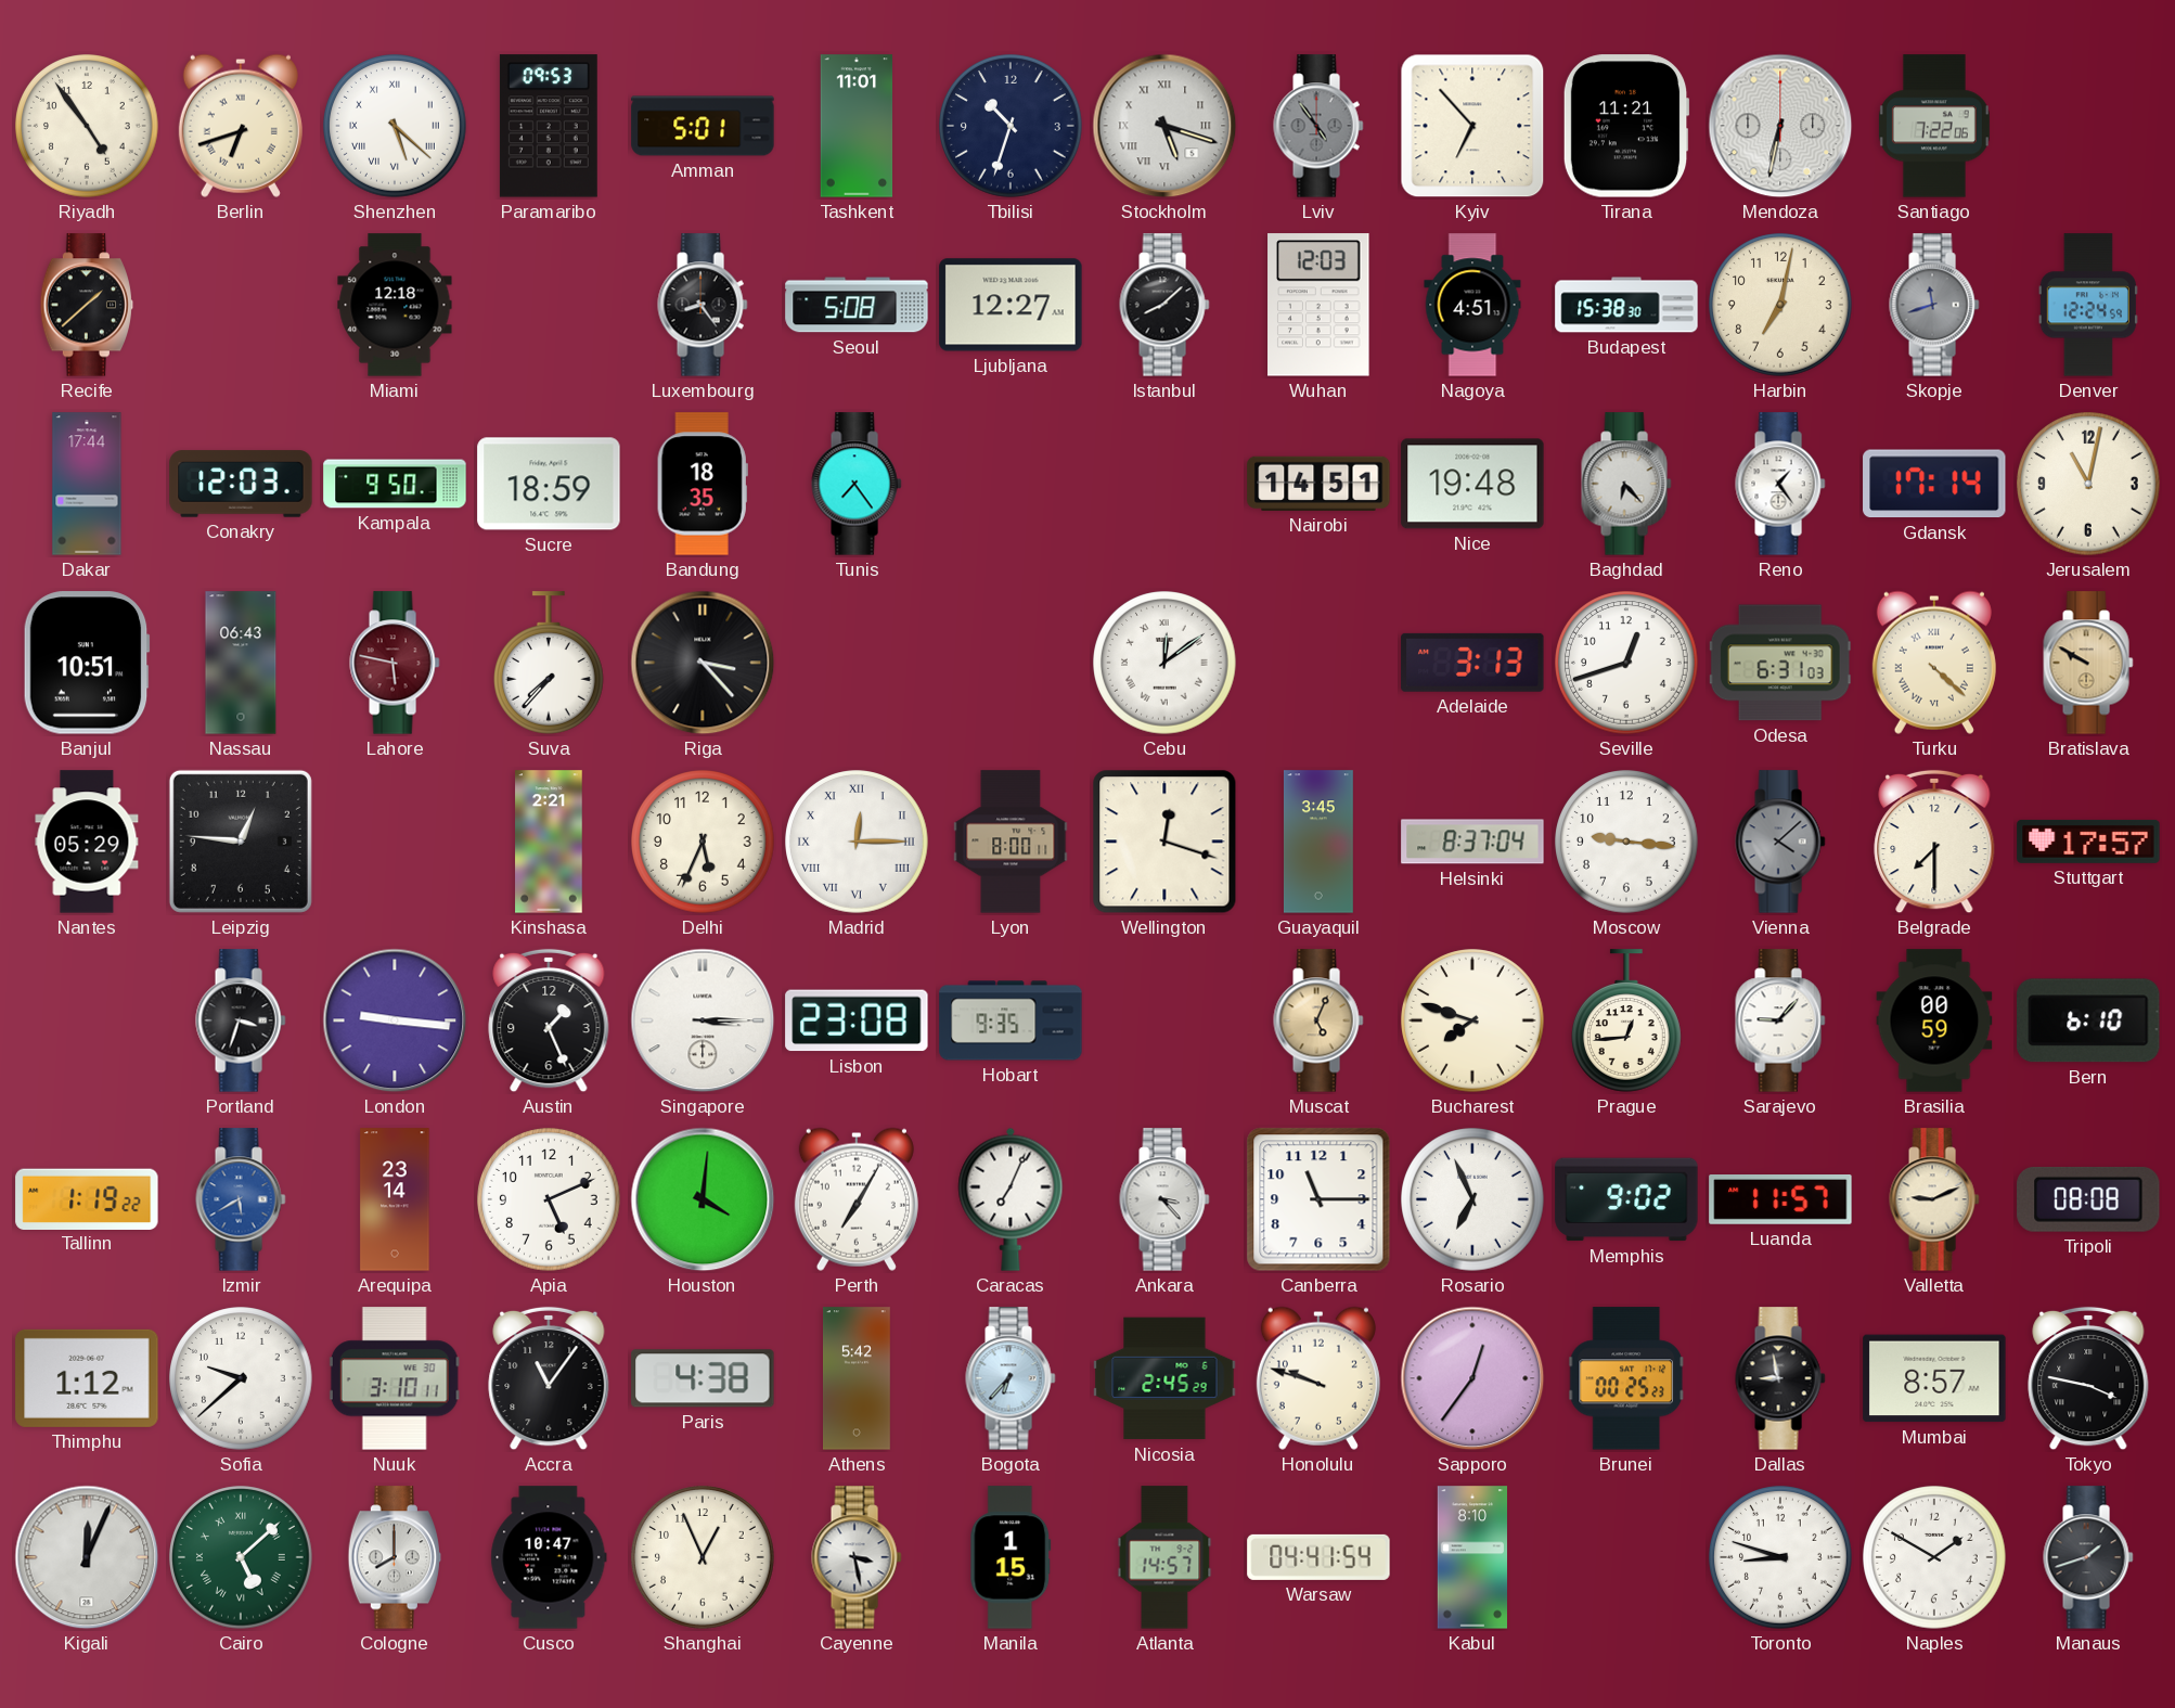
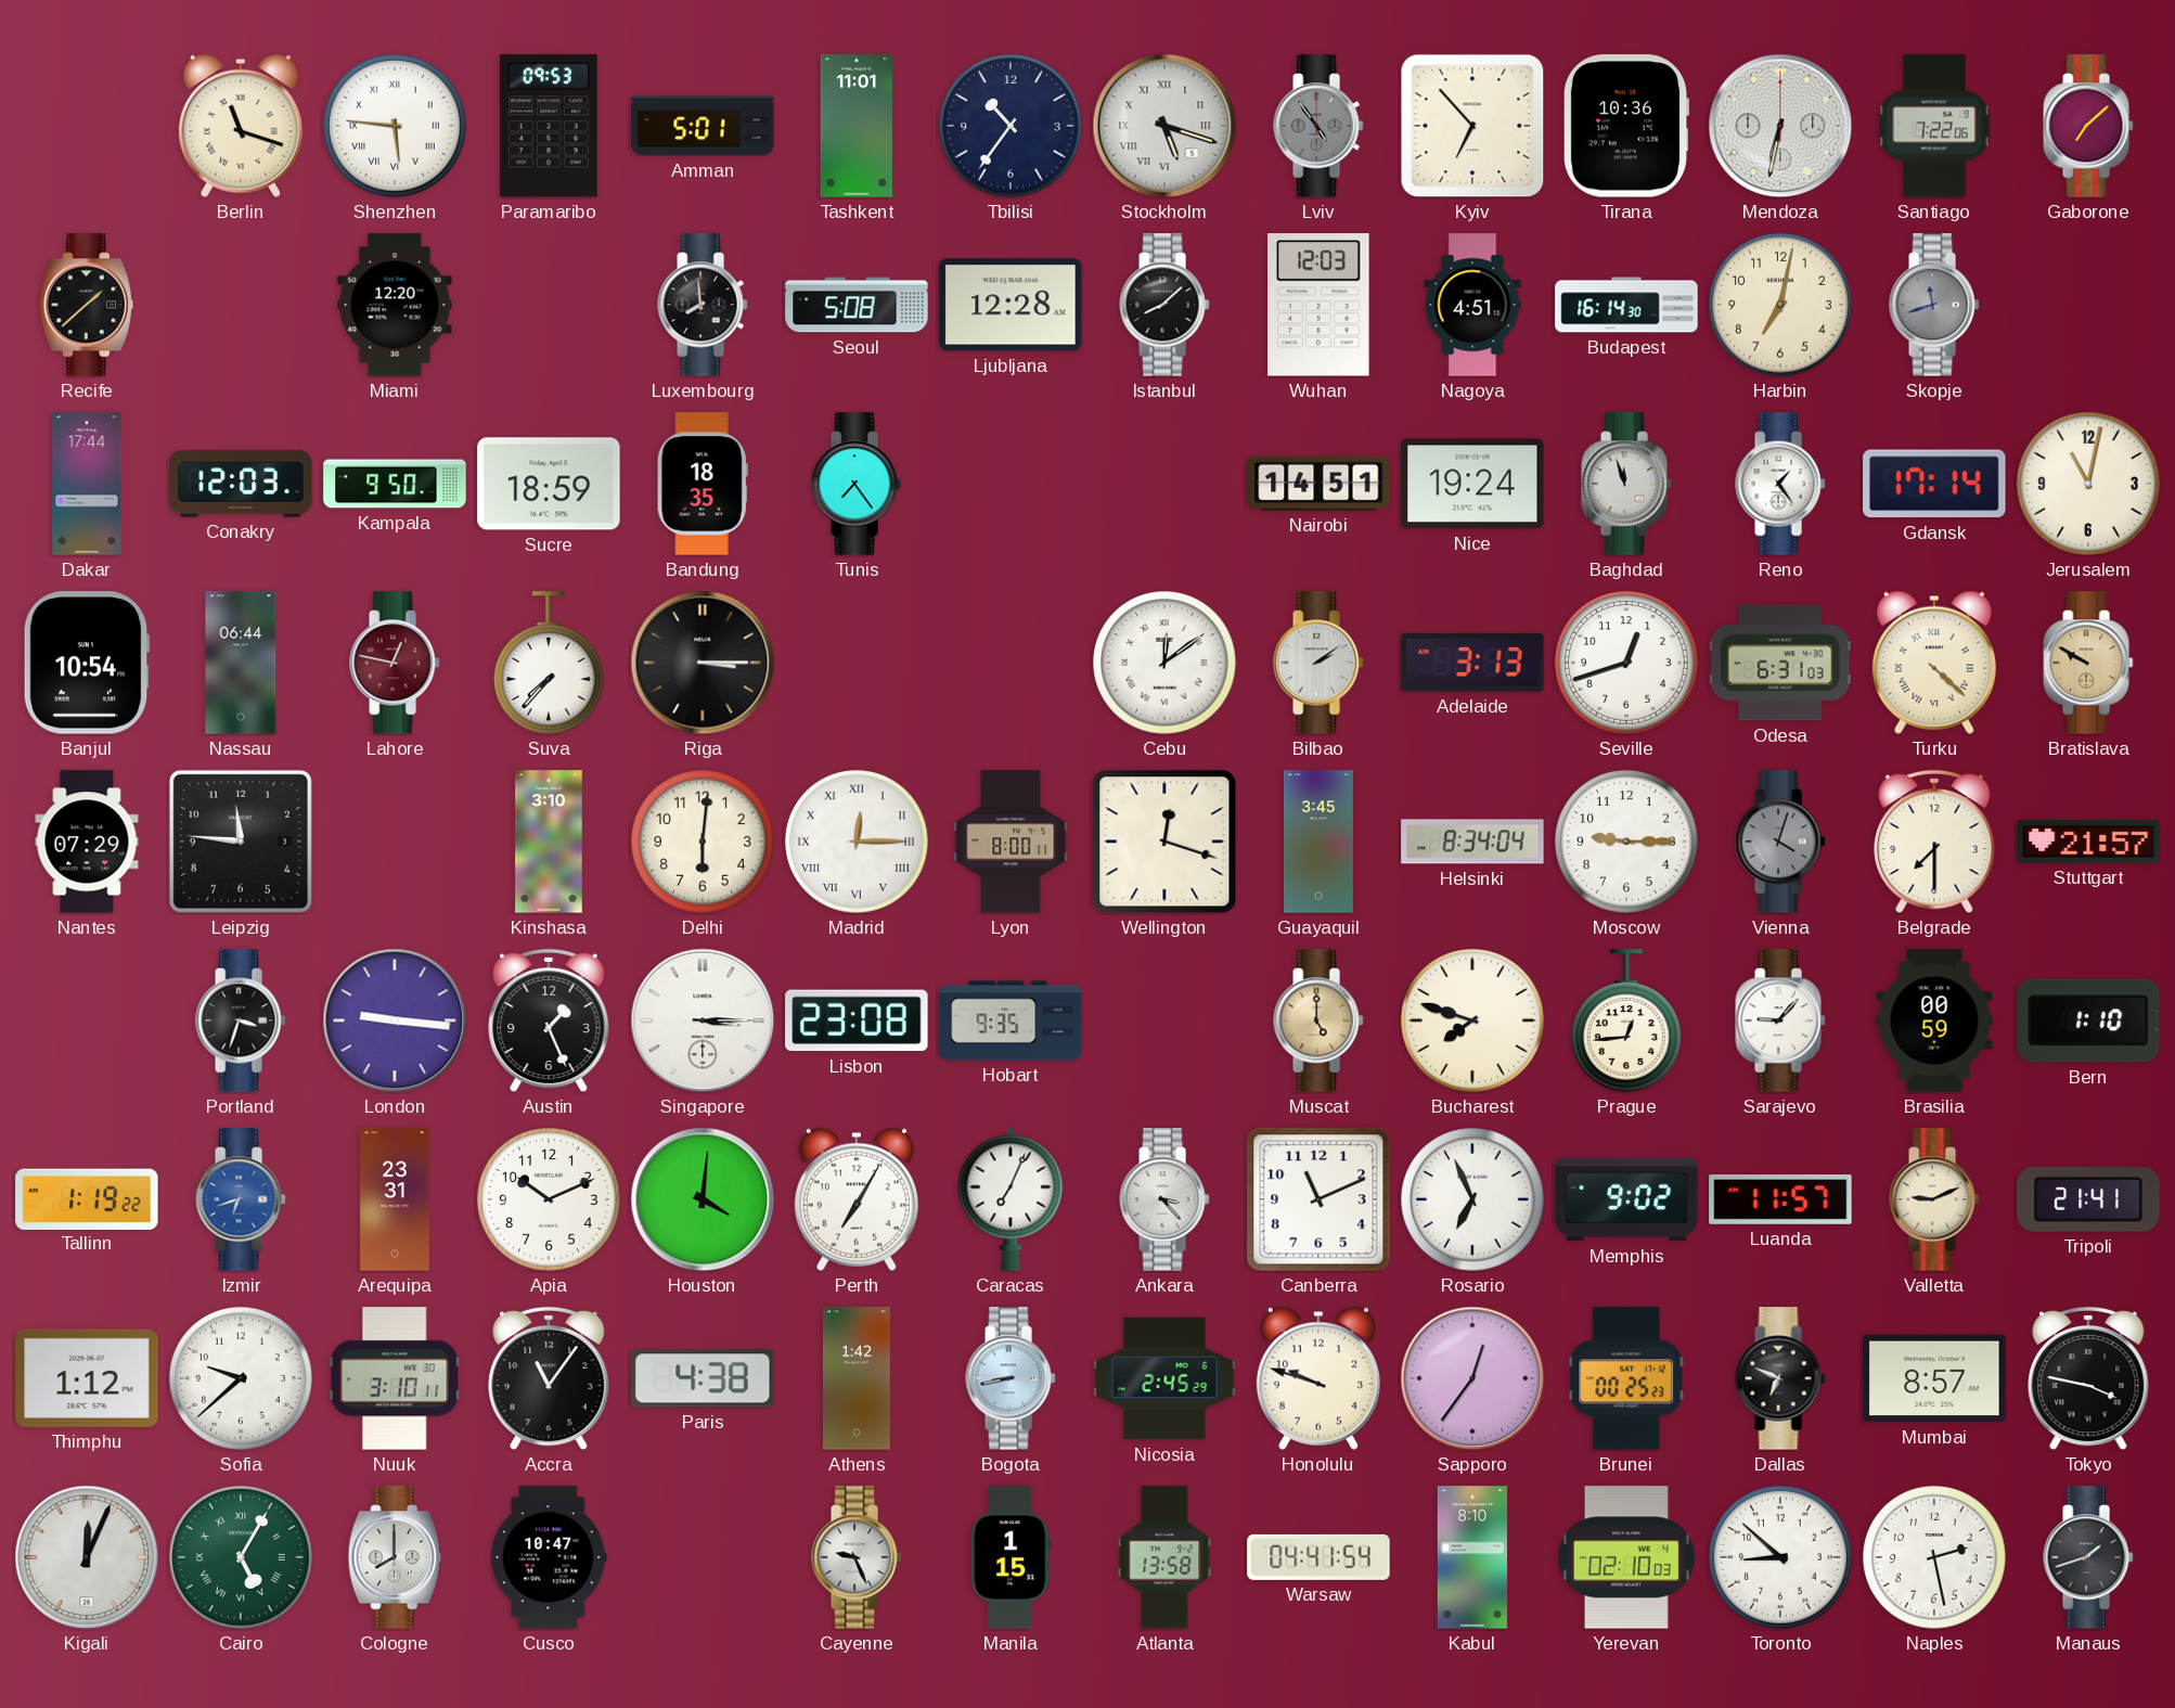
Riyadh: 4:54 -> none (87, 126)
Berlin: 6:42 -> 11:18 (241, 126)
Shenzhen: 5:22 -> 5:46 (395, 126)
Tbilisi: 10:33 -> 10:36 (1011, 126)
Tirana: 11:21 -> 10:36 (1626, 126)
Gaborone: none -> 7:08 (2088, 126)
Miami: 12:18 -> 12:20 (395, 305)
Luxembourg: 8:24 -> 7:59 (703, 305)
Ljubljana: 12:27 -> 12:28 (1011, 305)
Budapest: 15:38 -> 16:14 (1626, 305)
Denver: 12:24 -> none (2088, 305)
Nice: 19:48 -> 19:24 (1472, 484)
Baghdad: 6:23 -> 11:57 (1626, 484)
Banjul: 10:51 -> 10:54 (87, 663)
Nassau: 06:43 -> 06:44 (241, 663)
Lahore: 5:47 -> 12:47 (395, 663)
Riga: 3:23 -> 3:15 (703, 663)
Bilbao: none -> 2:09 (1318, 663)
Nantes: 05:29 -> 07:29 (87, 842)
Leipzig: 12:46 -> 11:46 (241, 842)
Kinshasa: 2:21 -> 3:10 (549, 842)
Delhi: 5:34 -> 6:01 (703, 842)
Helsinki: 8:37 -> 8:34 (1472, 842)
Moscow: 9:16 -> 9:15 (1626, 842)
Vienna: 4:08 -> 4:03 (1780, 842)
Stuttgart: 17:57 -> 21:57 (2088, 842)
Muscat: 5:04 -> 5:00 (1318, 1020)
Bern: 6:10 -> 1:10 (2088, 1020)
Izmir: 5:40 -> 6:42 (241, 1199)
Arequipa: 23:14 -> 23:31 (395, 1199)
Apia: 5:11 -> 10:11 (549, 1199)
Canberra: 11:15 -> 11:11 (1318, 1199)
Tripoli: 08:08 -> 21:41 (2088, 1199)
Athens: 5:42 -> 1:42 (858, 1378)
Bogota: 6:37 -> 8:43 (1011, 1378)
Dallas: 8:58 -> 6:49 (1780, 1378)
Cairo: 5:08 -> 5:05 (241, 1557)
Shanghai: 12:56 -> none (703, 1557)
Cayenne: 3:28 -> 9:26 (857, 1557)
Atlanta: 14:57 -> 13:58 (1164, 1557)
Yerevan: none -> 02:10 (1626, 1557)
Toronto: 8:48 -> 8:52 (1780, 1557)
Naples: 1:50 -> 2:28 (1934, 1557)
